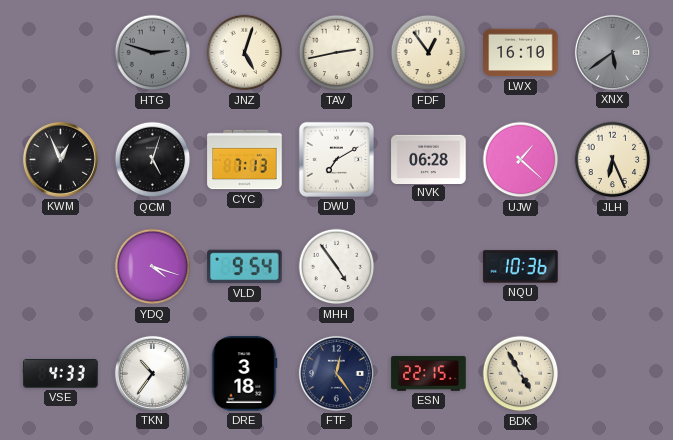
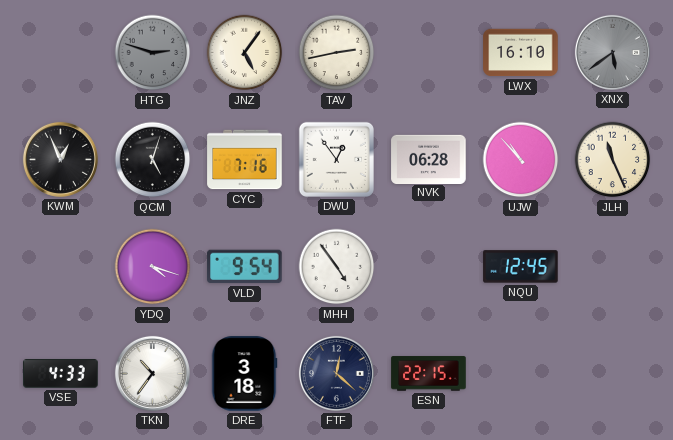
JNZ: 5:03 -> 5:06 (245, 53)
FDF: 12:54 -> none (429, 53)
CYC: 7:13 -> 7:16 (245, 160)
DWU: 7:10 -> 12:54 (336, 159)
UJW: 1:22 -> 10:53 (521, 160)
JLH: 6:26 -> 11:26 (613, 160)
NQU: 10:36 -> 12:45 (521, 267)
FTF: 12:24 -> 12:22 (336, 373)
BDK: 4:55 -> none (521, 374)
